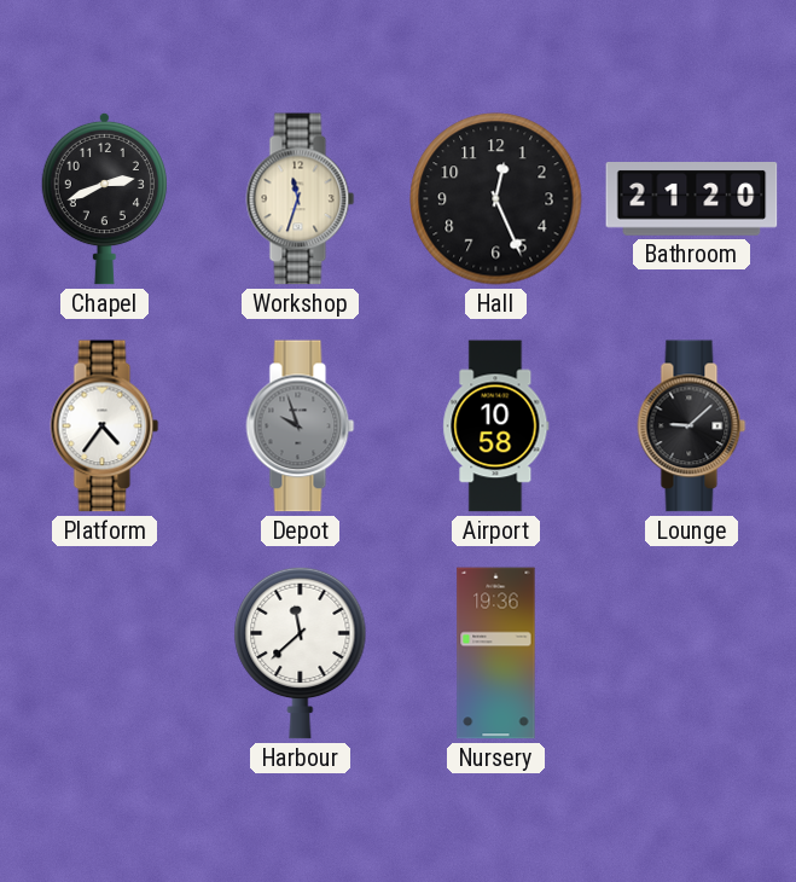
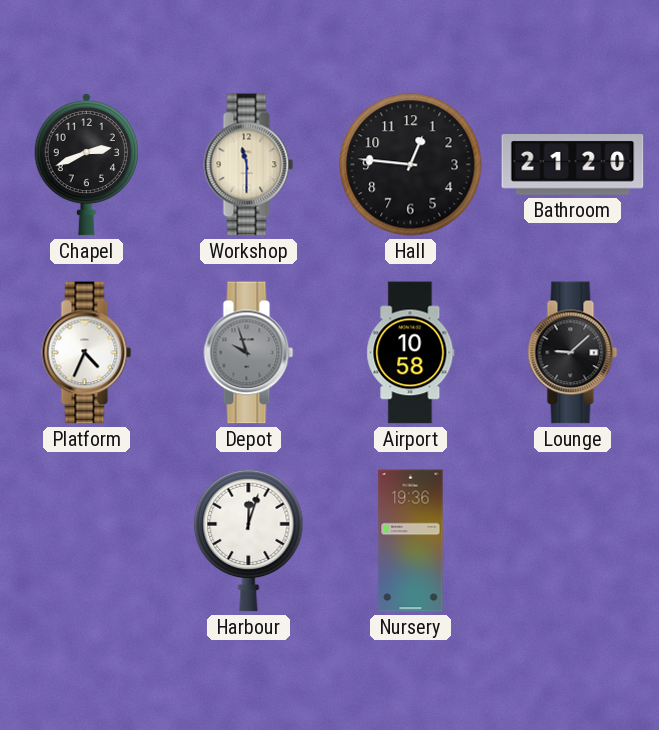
Workshop: 11:33 -> 11:30 (249, 165)
Hall: 12:26 -> 12:46 (411, 165)
Platform: 4:36 -> 4:34 (87, 353)
Harbour: 11:38 -> 12:03 (249, 540)
